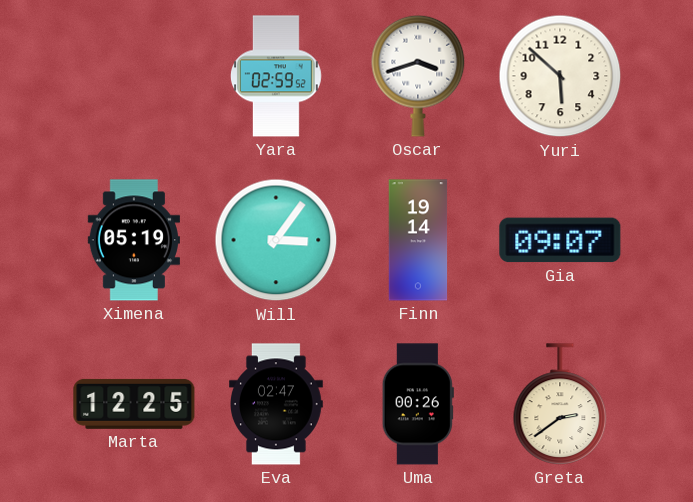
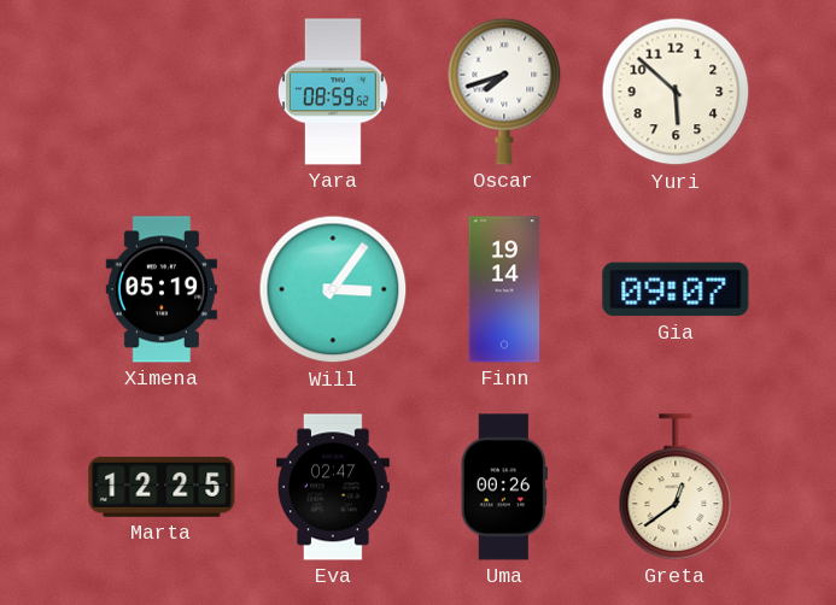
Yara: 02:59 -> 08:59 (334, 92)
Oscar: 3:42 -> 7:42 (504, 92)
Greta: 2:39 -> 12:39 (676, 487)
